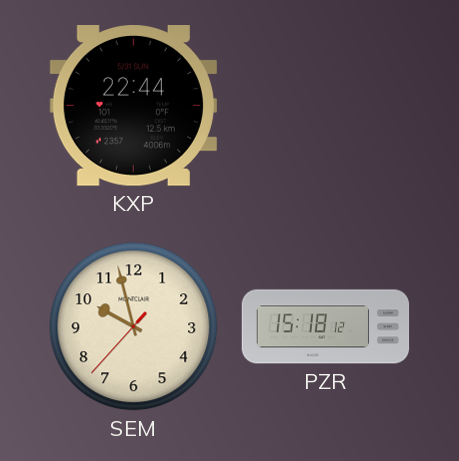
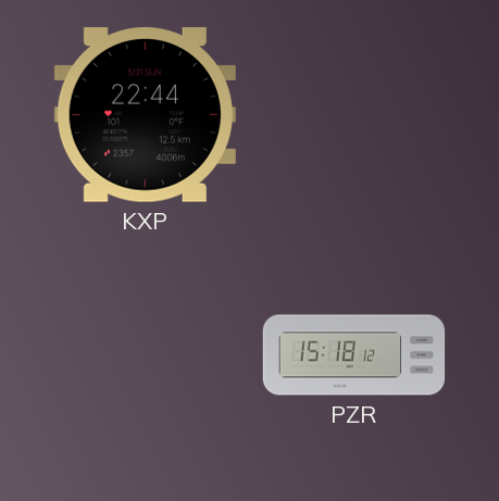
SEM: 9:57 -> none (134, 327)
